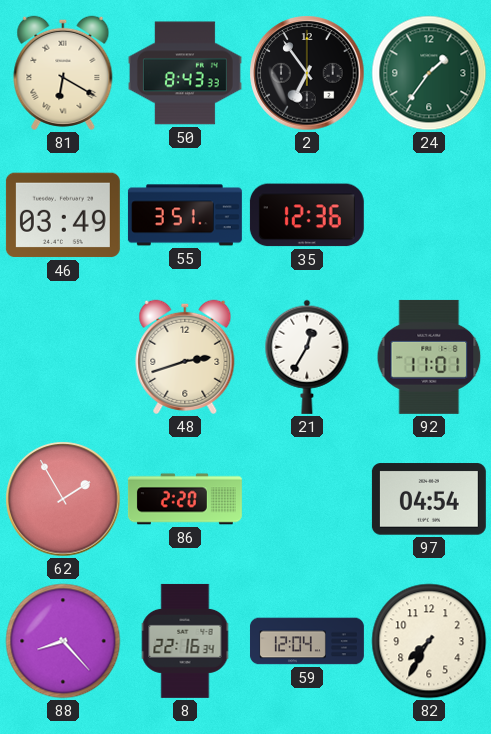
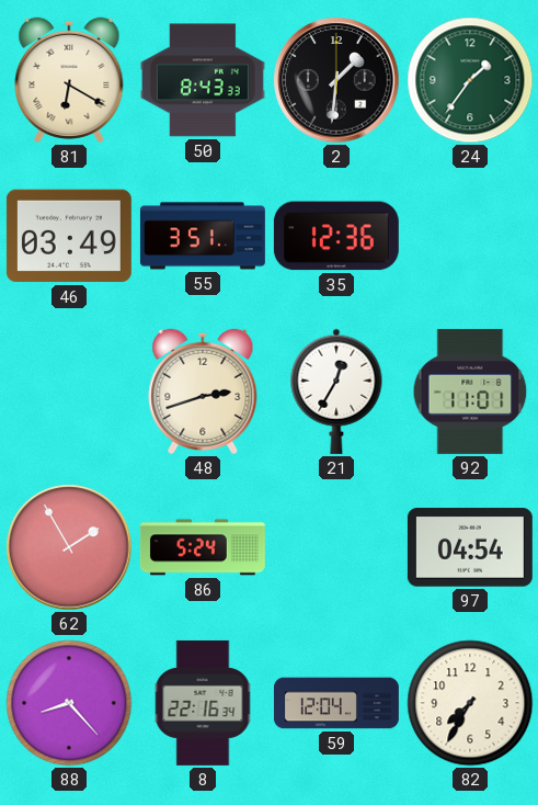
2: 6:54 -> 1:31 (336, 80)
86: 2:20 -> 5:24 (203, 547)
